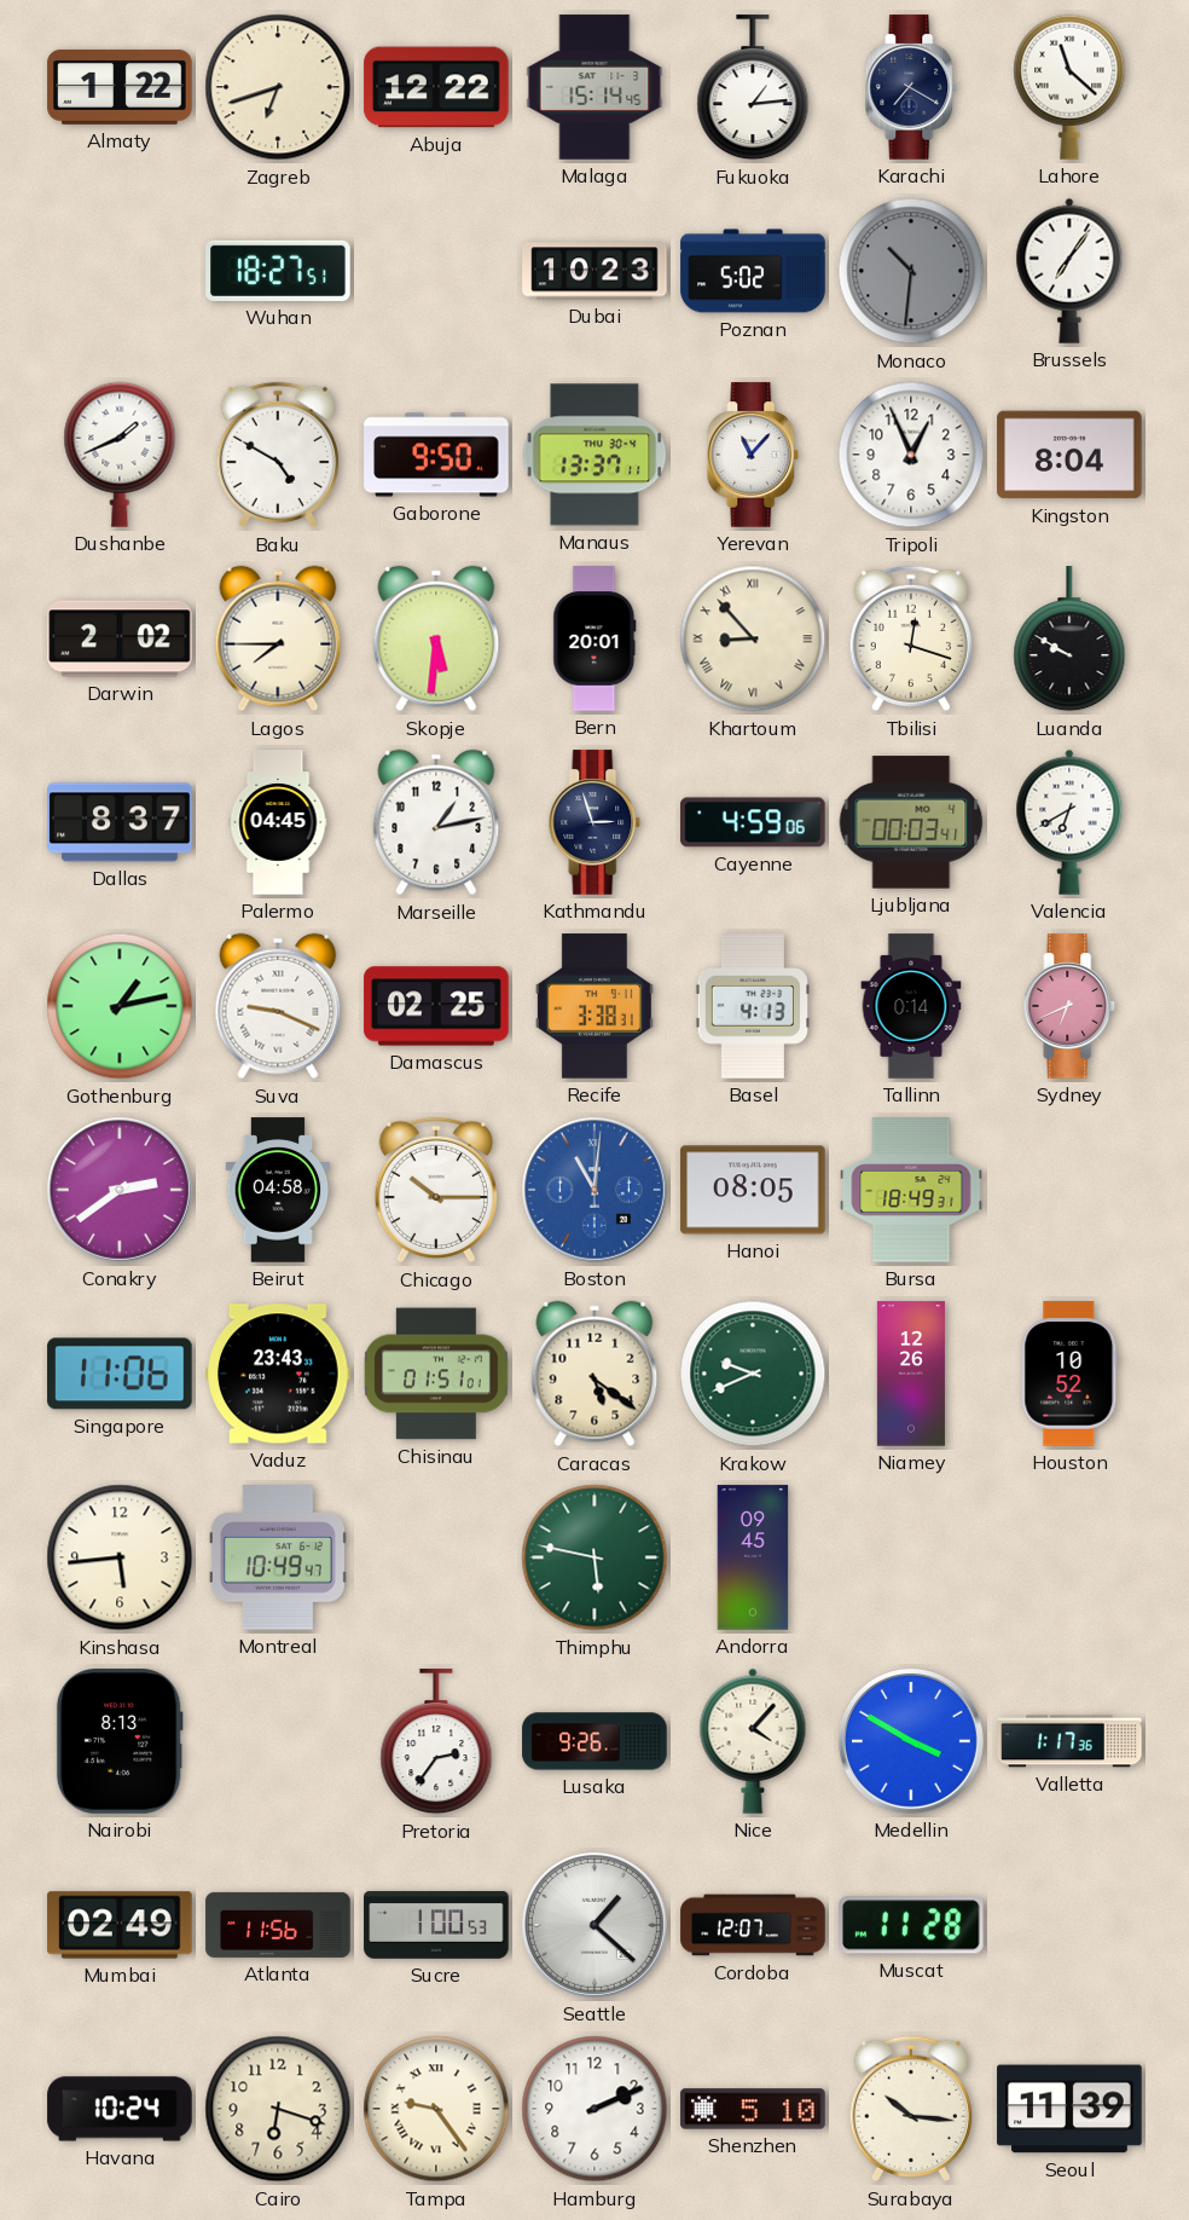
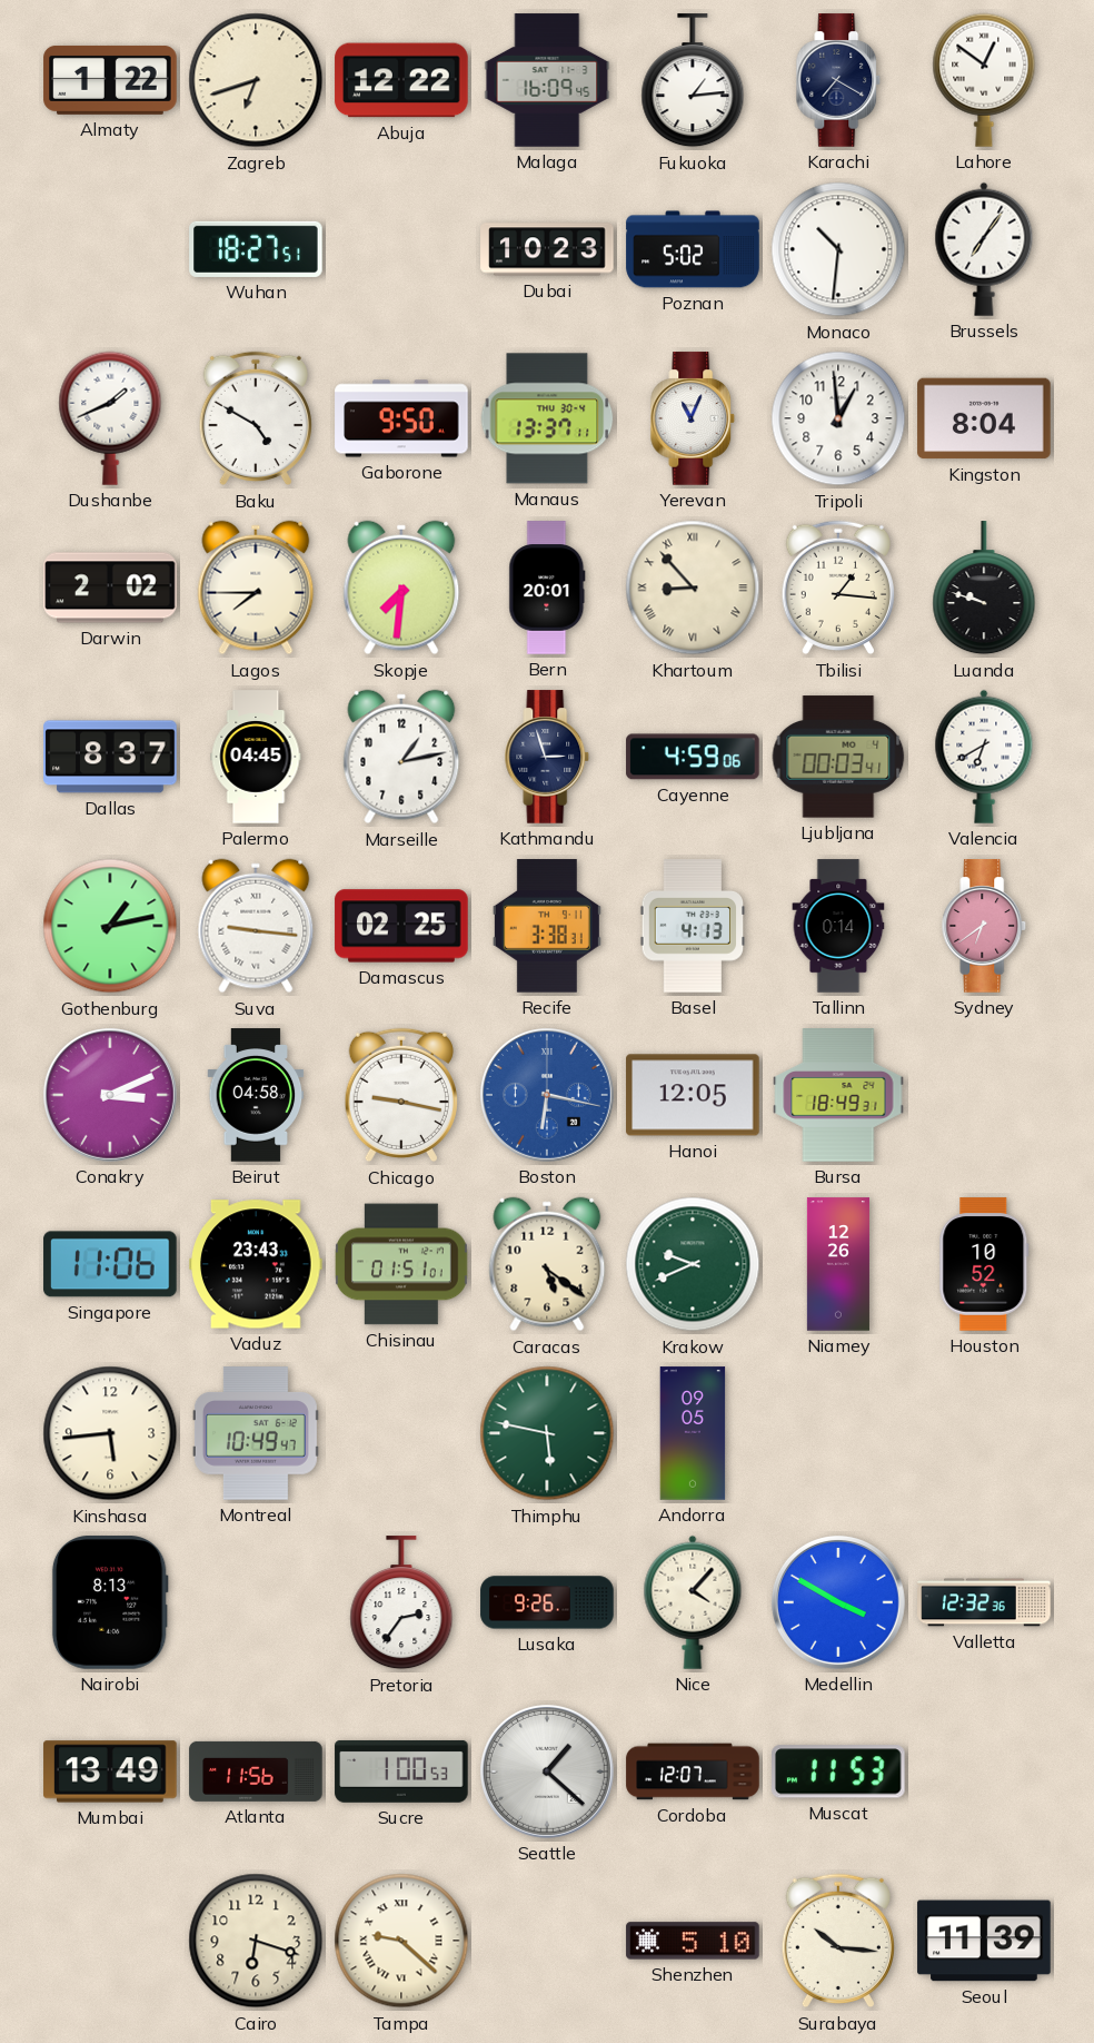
Malaga: 15:14 -> 16:09 (547, 80)
Lahore: 11:22 -> 12:51 (984, 80)
Monaco dial: grey -> white (838, 249)
Yerevan: 11:07 -> 11:04 (693, 418)
Tripoli: 12:56 -> 12:59 (838, 418)
Skopje: 5:31 -> 7:31 (401, 588)
Tbilisi: 12:18 -> 1:16 (838, 588)
Luanda: 9:50 -> 9:48 (984, 589)
Suva: 9:19 -> 9:16 (256, 926)
Sydney: 6:41 -> 6:39 (984, 926)
Conakry: 2:39 -> 3:11 (110, 1095)
Chicago: 10:15 -> 9:17 (401, 1095)
Boston: 11:01 -> 6:17 (547, 1095)
Hanoi: 08:05 -> 12:05 (693, 1095)
Andorra: 09:45 -> 09:05 (693, 1433)
Valletta: 1:17 -> 12:32 (984, 1602)
Mumbai: 02:49 -> 13:49 (110, 1771)
Muscat: 11:28 -> 11:53 (839, 1771)
Havana: 10:24 -> none (120, 2109)
Tampa: 9:24 -> 9:22 (401, 1941)
Hamburg: 2:11 -> none (594, 2109)
